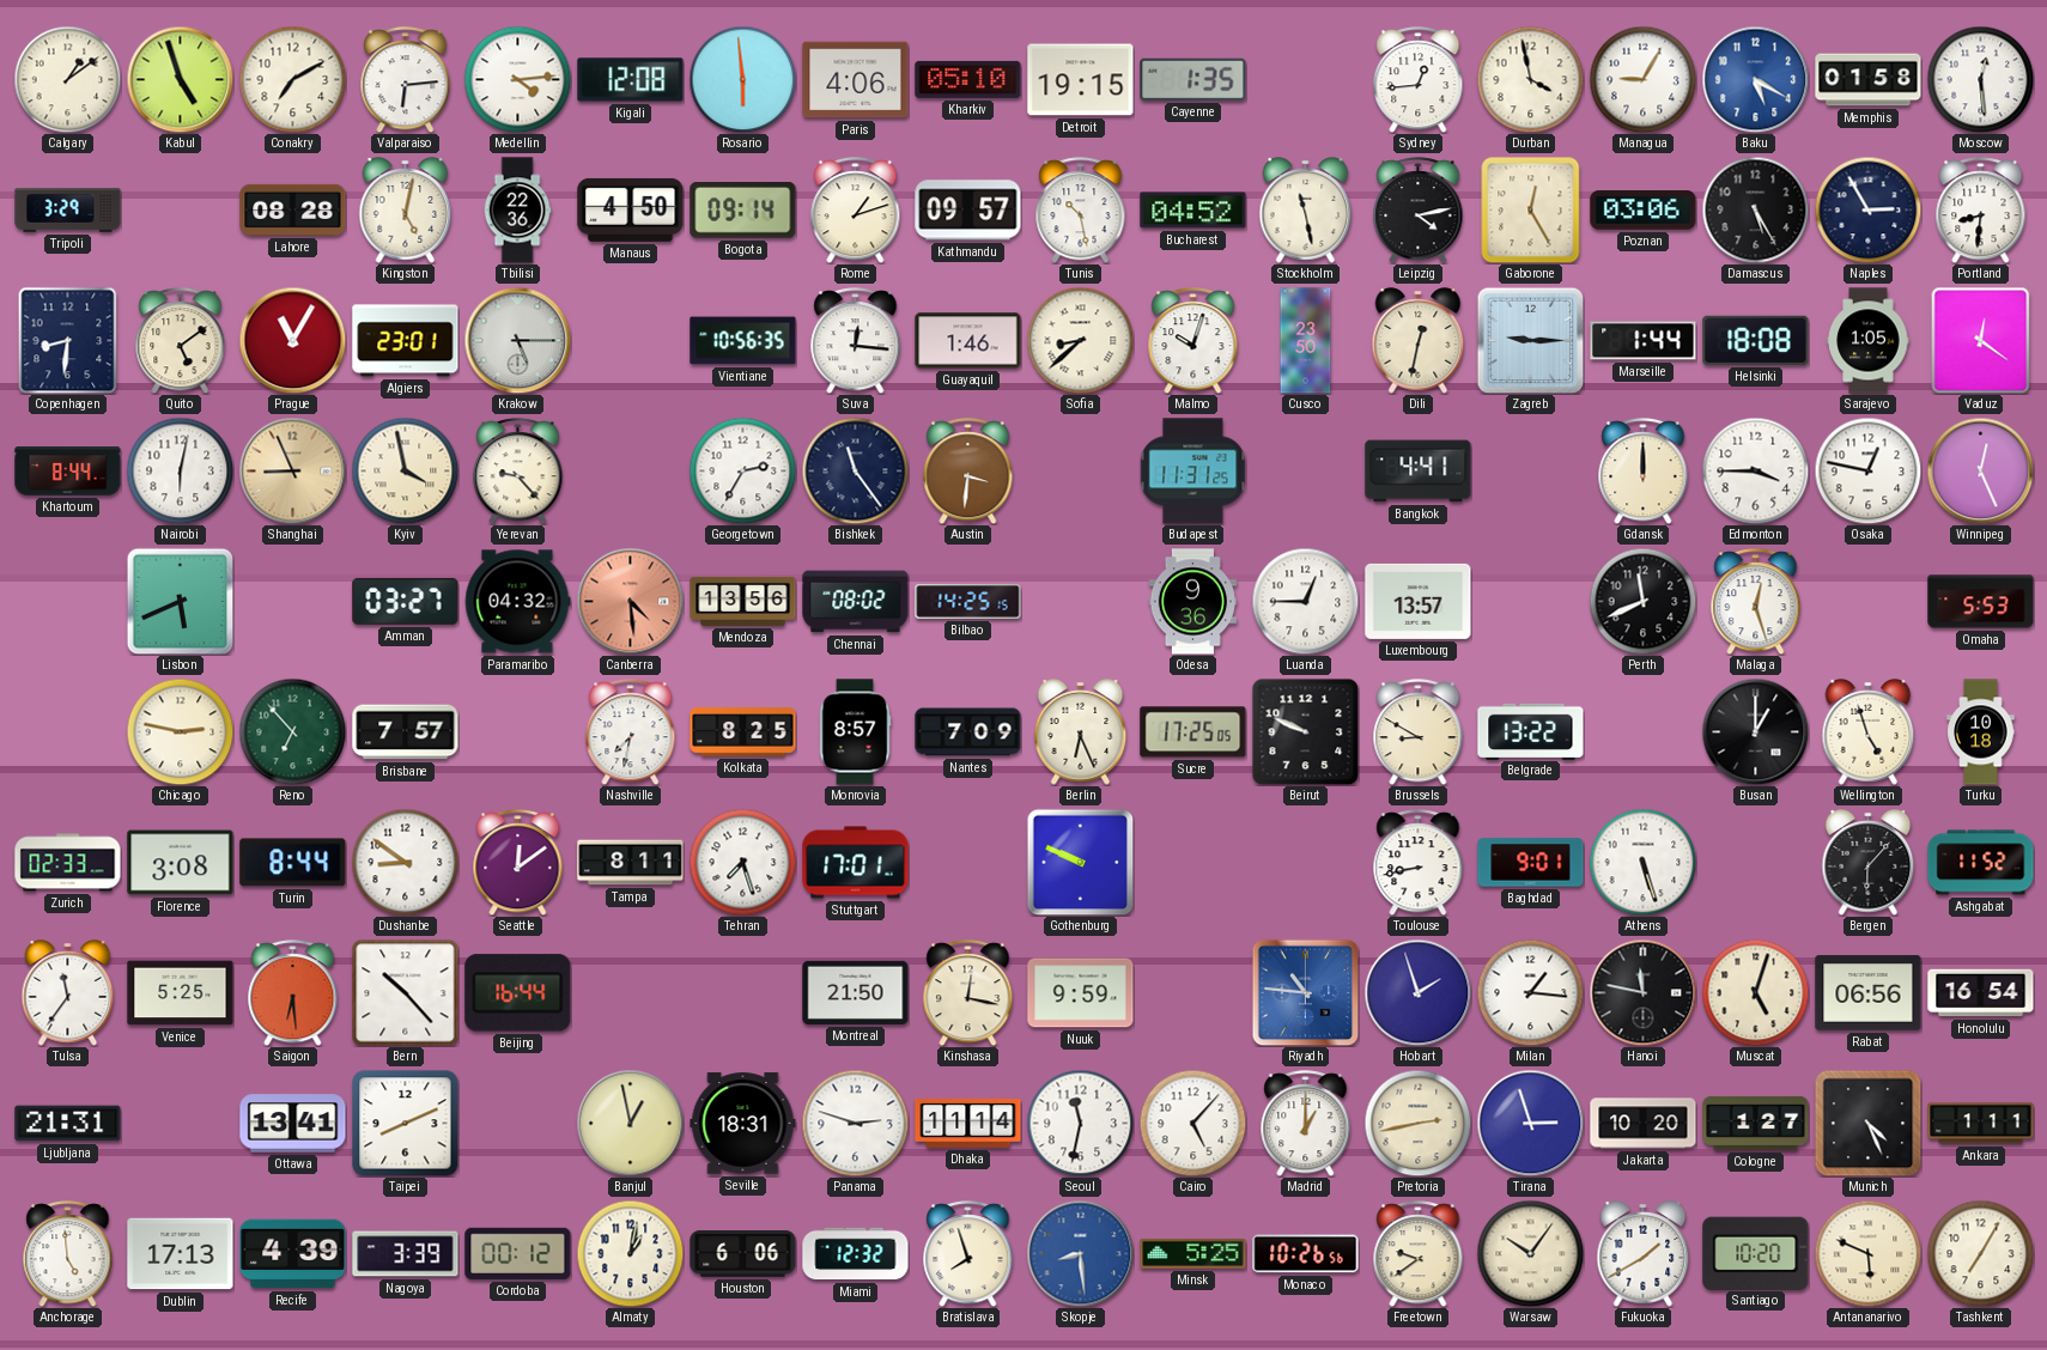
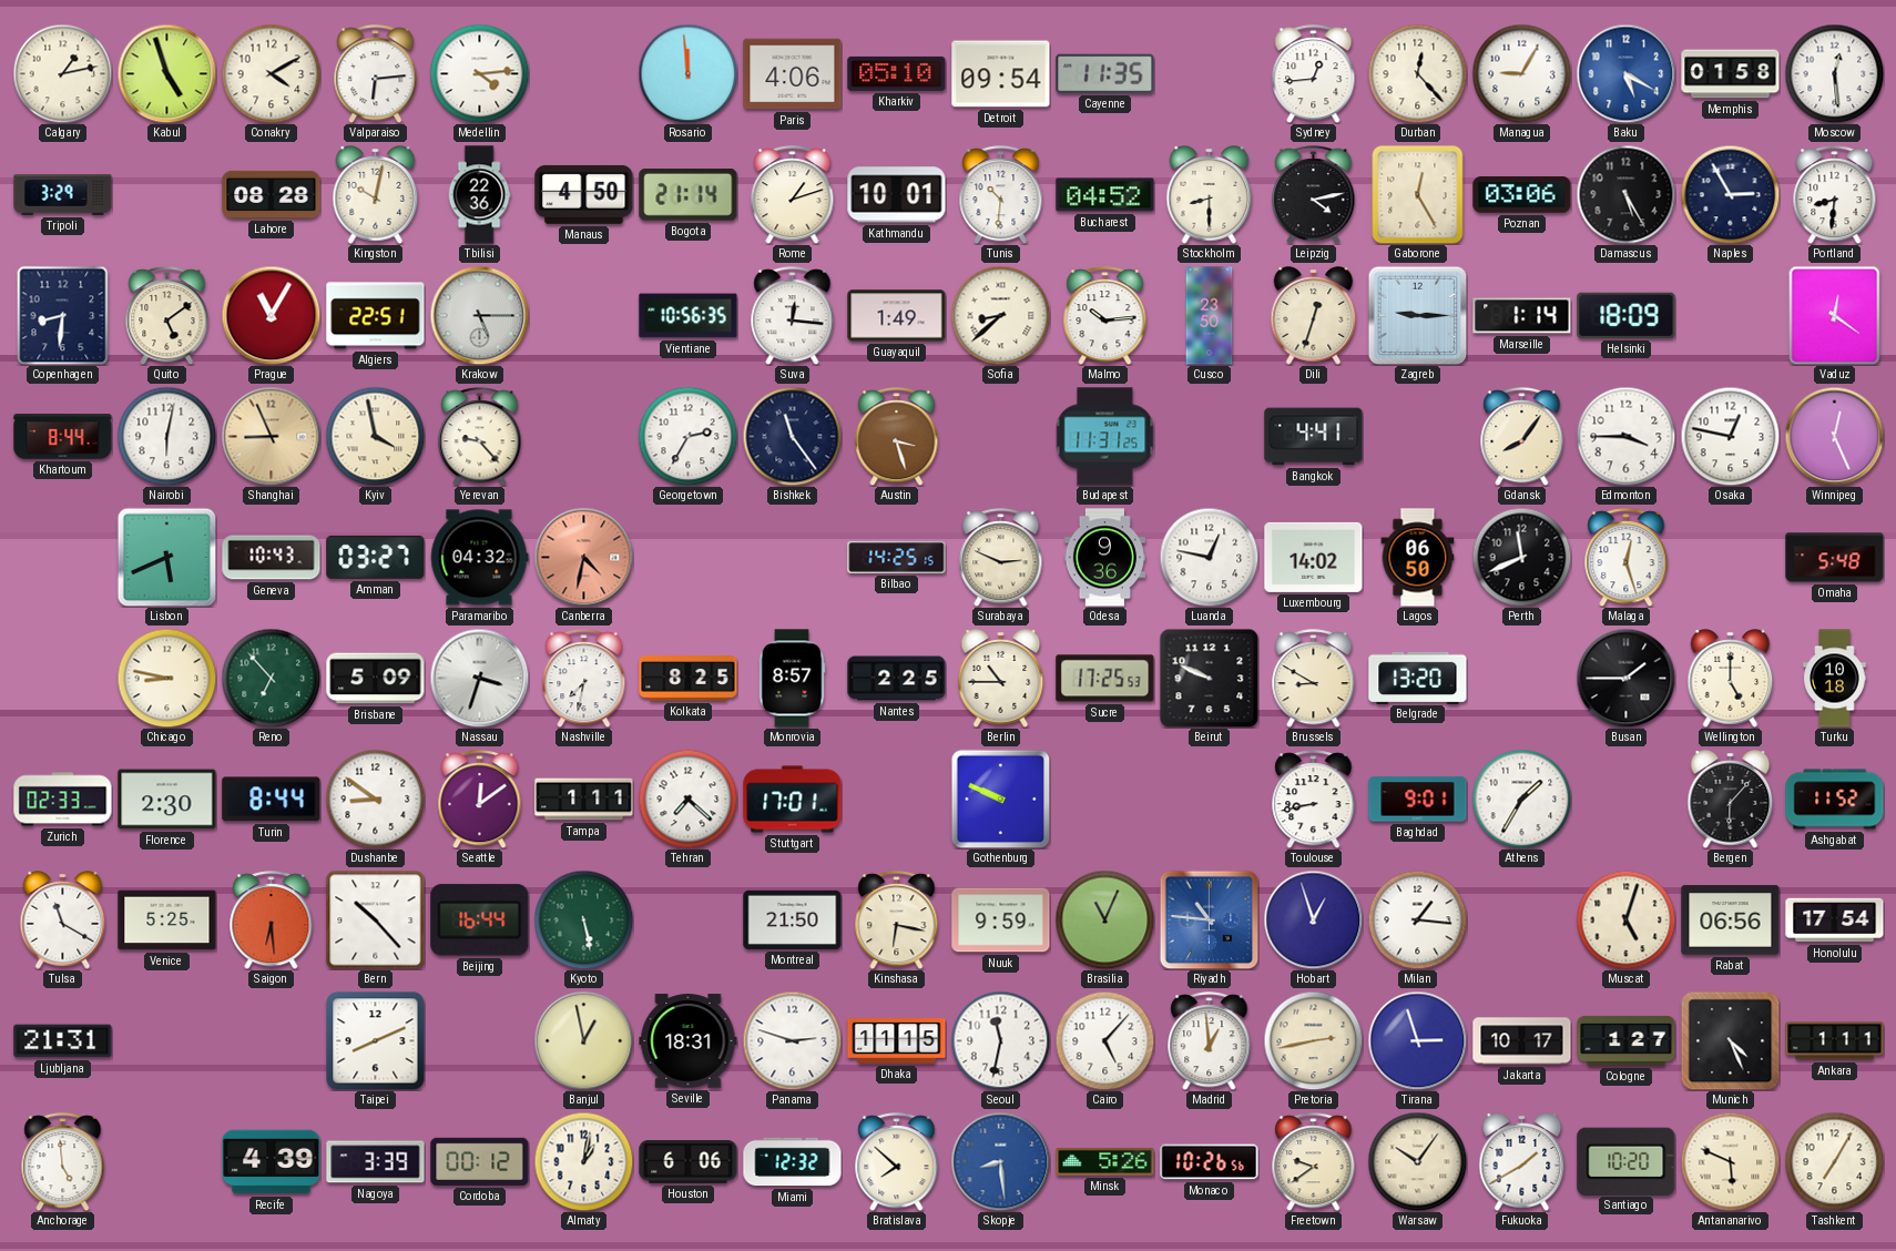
Calgary: 1:09 -> 1:13 (62, 73)
Conakry: 7:10 -> 4:10 (271, 73)
Kigali: 12:08 -> none (631, 80)
Rosario: 5:59 -> 11:59 (687, 73)
Detroit: 19:15 -> 09:54 (1001, 74)
Cayenne: 1:35 -> 11:35 (1105, 73)
Durban: 3:58 -> 12:23 (1417, 73)
Kingston: 5:02 -> 10:02 (376, 195)
Bogota: 09:14 -> 21:14 (689, 195)
Kathmandu: 09:57 -> 10:01 (897, 195)
Tunis: 10:28 -> 10:31 (1001, 195)
Stockholm: 11:28 -> 8:30 (1210, 195)
Algiers: 23:01 -> 22:51 (376, 316)
Guayaquil: 1:46 -> 1:49 (897, 316)
Malmo: 10:03 -> 10:14 (1105, 316)
Dili: 12:32 -> 12:33 (1314, 316)
Marseille: 1:44 -> 1:14 (1522, 316)
Helsinki: 18:08 -> 18:09 (1627, 315)
Sarajevo: 1:05 -> none (1869, 341)
Austin: 3:31 -> 3:27 (897, 437)
Gdansk: 12:00 -> 8:06 (1522, 437)
Geneva: none -> 10:43 (272, 558)
Canberra: 4:29 -> 4:32 (583, 557)
Mendoza: 13:56 -> none (743, 601)
Chennai: 08:02 -> none (856, 602)
Surabaya: none -> 2:49 (1001, 558)
Luanda: 12:45 -> 12:47 (1209, 557)
Luxembourg: 13:57 -> 14:02 (1314, 557)
Lagos: none -> 06:50 (1418, 558)
Omaha: 5:53 -> 5:48 (1835, 558)
Chicago: 2:47 -> 8:47 (166, 678)
Brisbane: 7:57 -> 5:09 (376, 679)
Nassau: none -> 3:33 (479, 678)
Nantes: 7:09 -> 2:25 (897, 679)
Berlin: 6:26 -> 10:45 (1001, 679)
Sucre: 17:25:05 -> 17:25:53 (1105, 679)
Belgrade: 13:22 -> 13:20 (1418, 678)
Busan: 1:00 -> 1:45 (1625, 678)
Wellington: 4:57 -> 5:00 (1731, 679)
Florence: 3:08 -> 2:30 (167, 800)
Tampa: 8:11 -> 1:11 (584, 800)
Tehran: 7:27 -> 7:22 (687, 799)
Athens: 5:27 -> 1:35 (1521, 799)
Tulsa: 11:36 -> 11:20 (63, 921)
Kyoto: none -> 5:28 (583, 919)
Kinshasa: 12:17 -> 6:17 (897, 921)
Brasilia: none -> 11:04 (1104, 919)
Hobart: 1:57 -> 12:57 (1313, 919)
Hanoi: 11:47 -> none (1642, 992)
Honolulu: 16:54 -> 17:54 (1835, 921)
Ottawa: 13:41 -> none (293, 1124)
Dhaka: 11:14 -> 11:15 (897, 1041)
Madrid: 1:00 -> 12:59 (1210, 1041)
Jakarta: 10:20 -> 10:17 (1522, 1041)
Dublin: 17:13 -> none (181, 1254)
Bratislava: 7:57 -> 7:52 (897, 1162)
Minsk: 5:25 -> 5:26 (1105, 1161)
